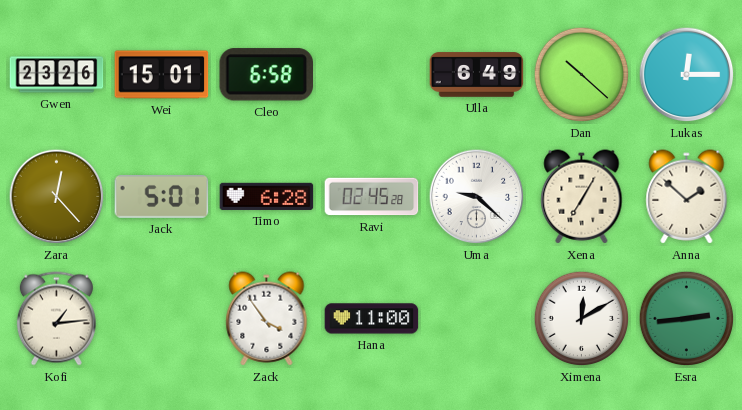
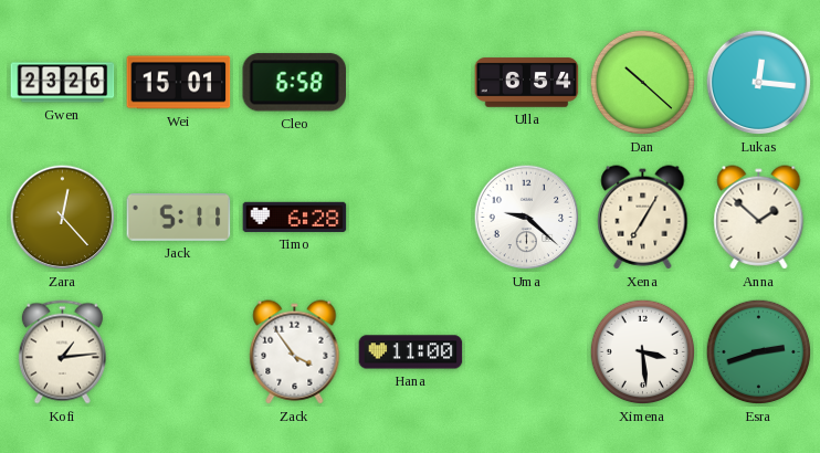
Ulla: 6:49 -> 6:54 (527, 83)
Lukas: 12:15 -> 12:16 (759, 83)
Jack: 5:01 -> 5:11 (179, 218)
Ravi: 02:45 -> none (372, 197)
Ximena: 12:10 -> 3:29 (643, 352)
Esra: 2:44 -> 2:42 (759, 352)
